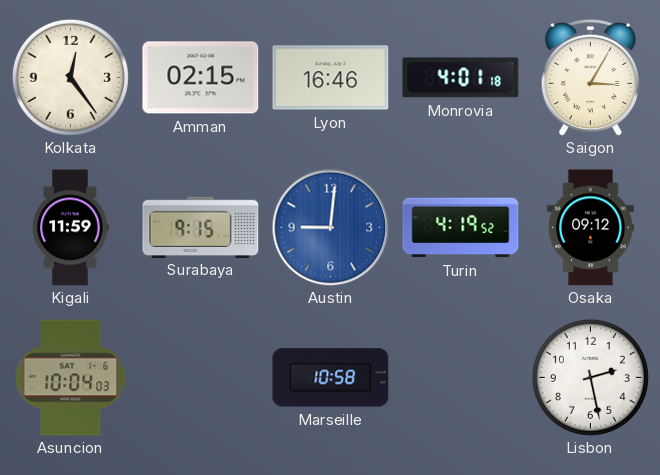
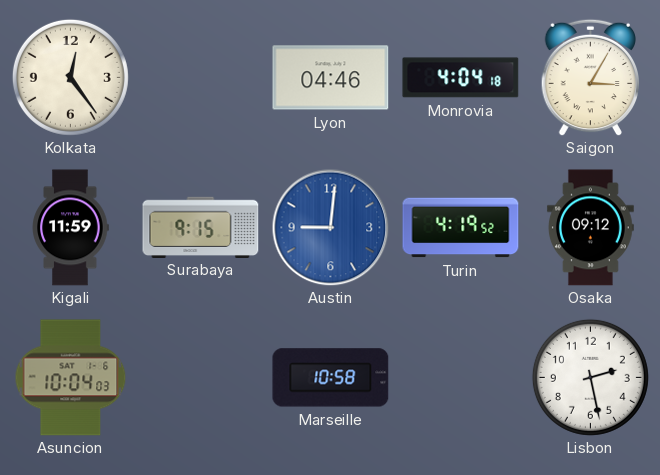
Amman: 02:15 -> none (201, 78)
Lyon: 16:46 -> 04:46 (331, 78)
Monrovia: 4:01 -> 4:04 (461, 78)
